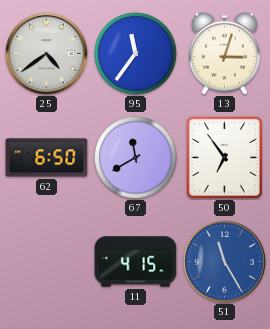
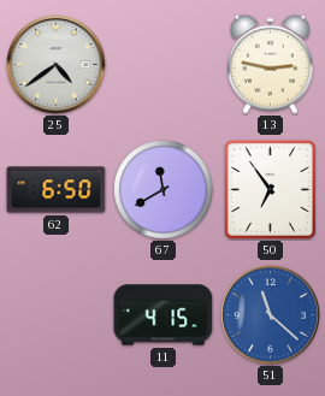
95: 11:36 -> none (136, 54)
13: 3:03 -> 2:47 (270, 64)
51: 11:25 -> 11:22 (271, 315)
